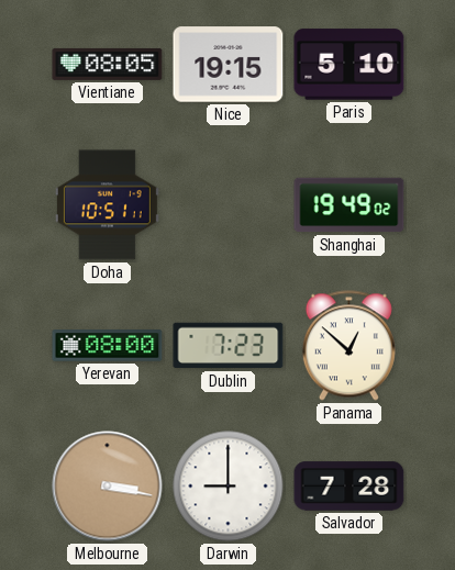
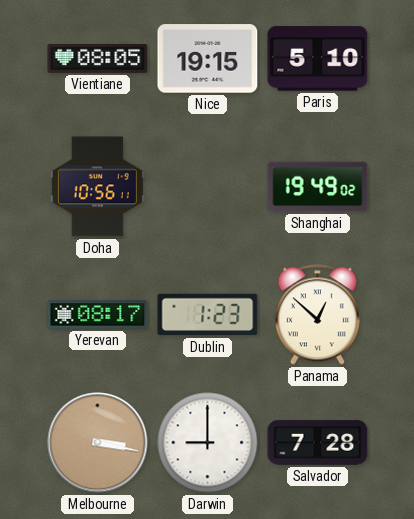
Doha: 10:51 -> 10:56 (97, 187)
Yerevan: 08:00 -> 08:17 (98, 315)
Dublin: 7:23 -> 1:23 (208, 315)
